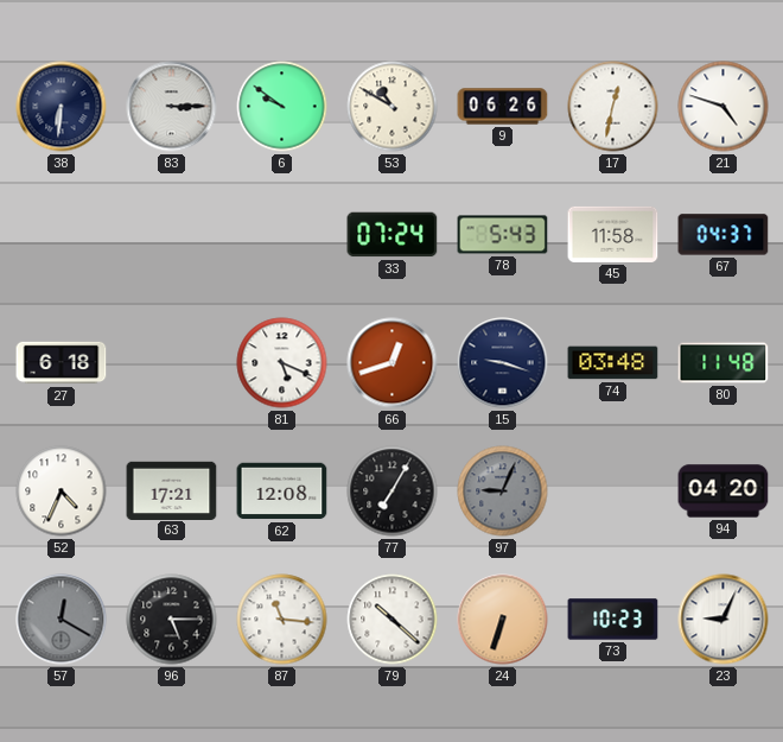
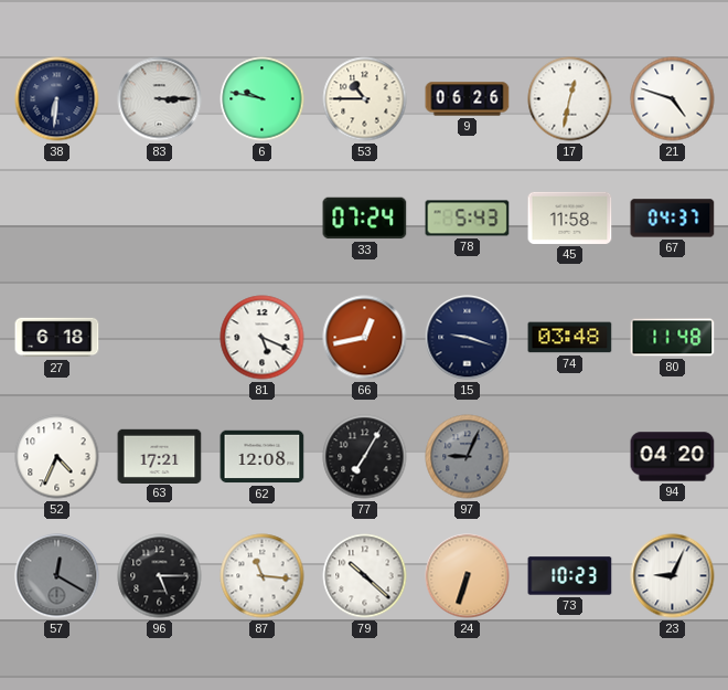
6: 9:51 -> 9:47 (263, 99)
53: 10:50 -> 10:45 (365, 99)
66: 12:42 -> 12:43 (365, 338)
